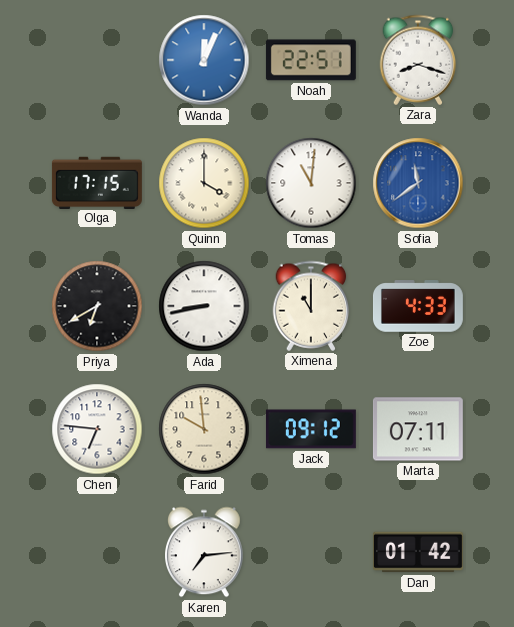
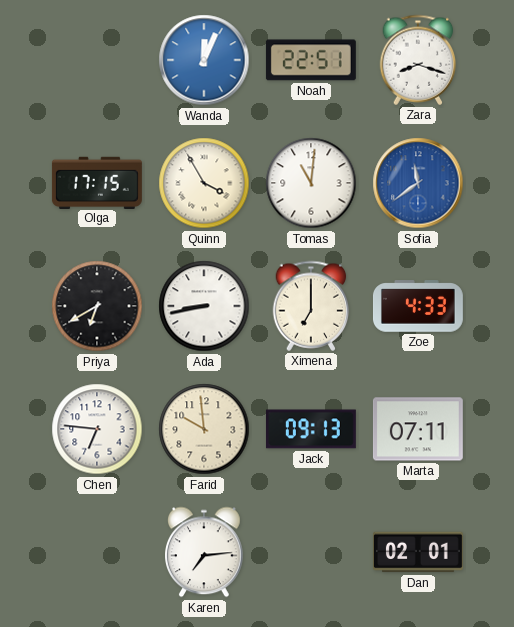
Quinn: 4:00 -> 3:55 (204, 183)
Ximena: 11:00 -> 7:00 (311, 306)
Jack: 09:12 -> 09:13 (311, 429)
Dan: 01:42 -> 02:01 (418, 552)
